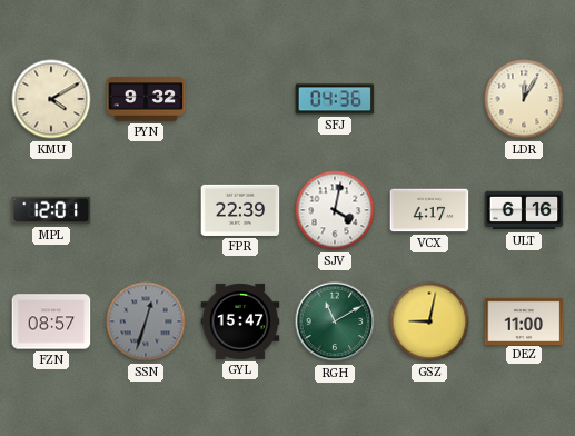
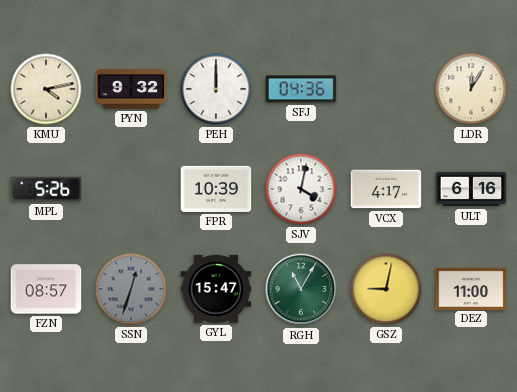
KMU: 4:10 -> 4:13 (46, 89)
PEH: none -> 12:00 (216, 89)
MPL: 12:01 -> 5:26 (46, 189)
FPR: 22:39 -> 10:39 (216, 189)
RGH: 11:10 -> 11:05 (301, 289)
